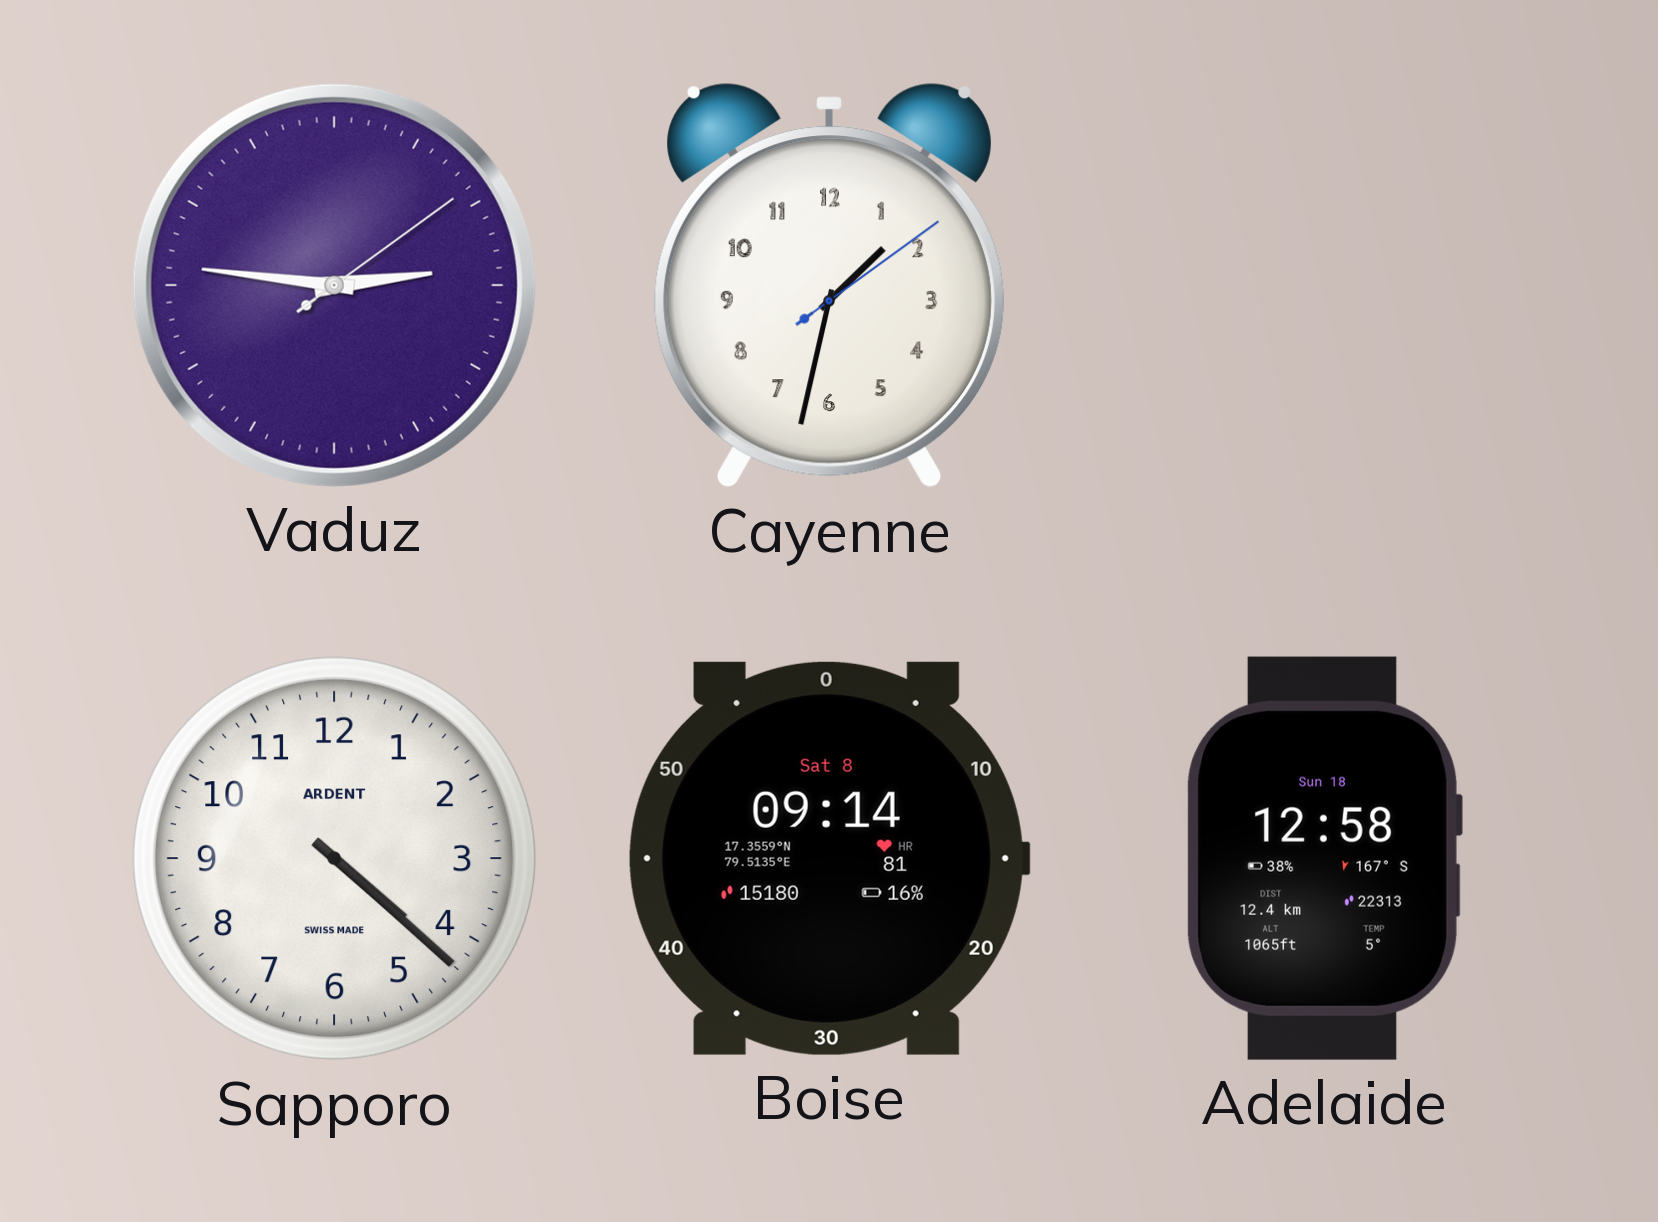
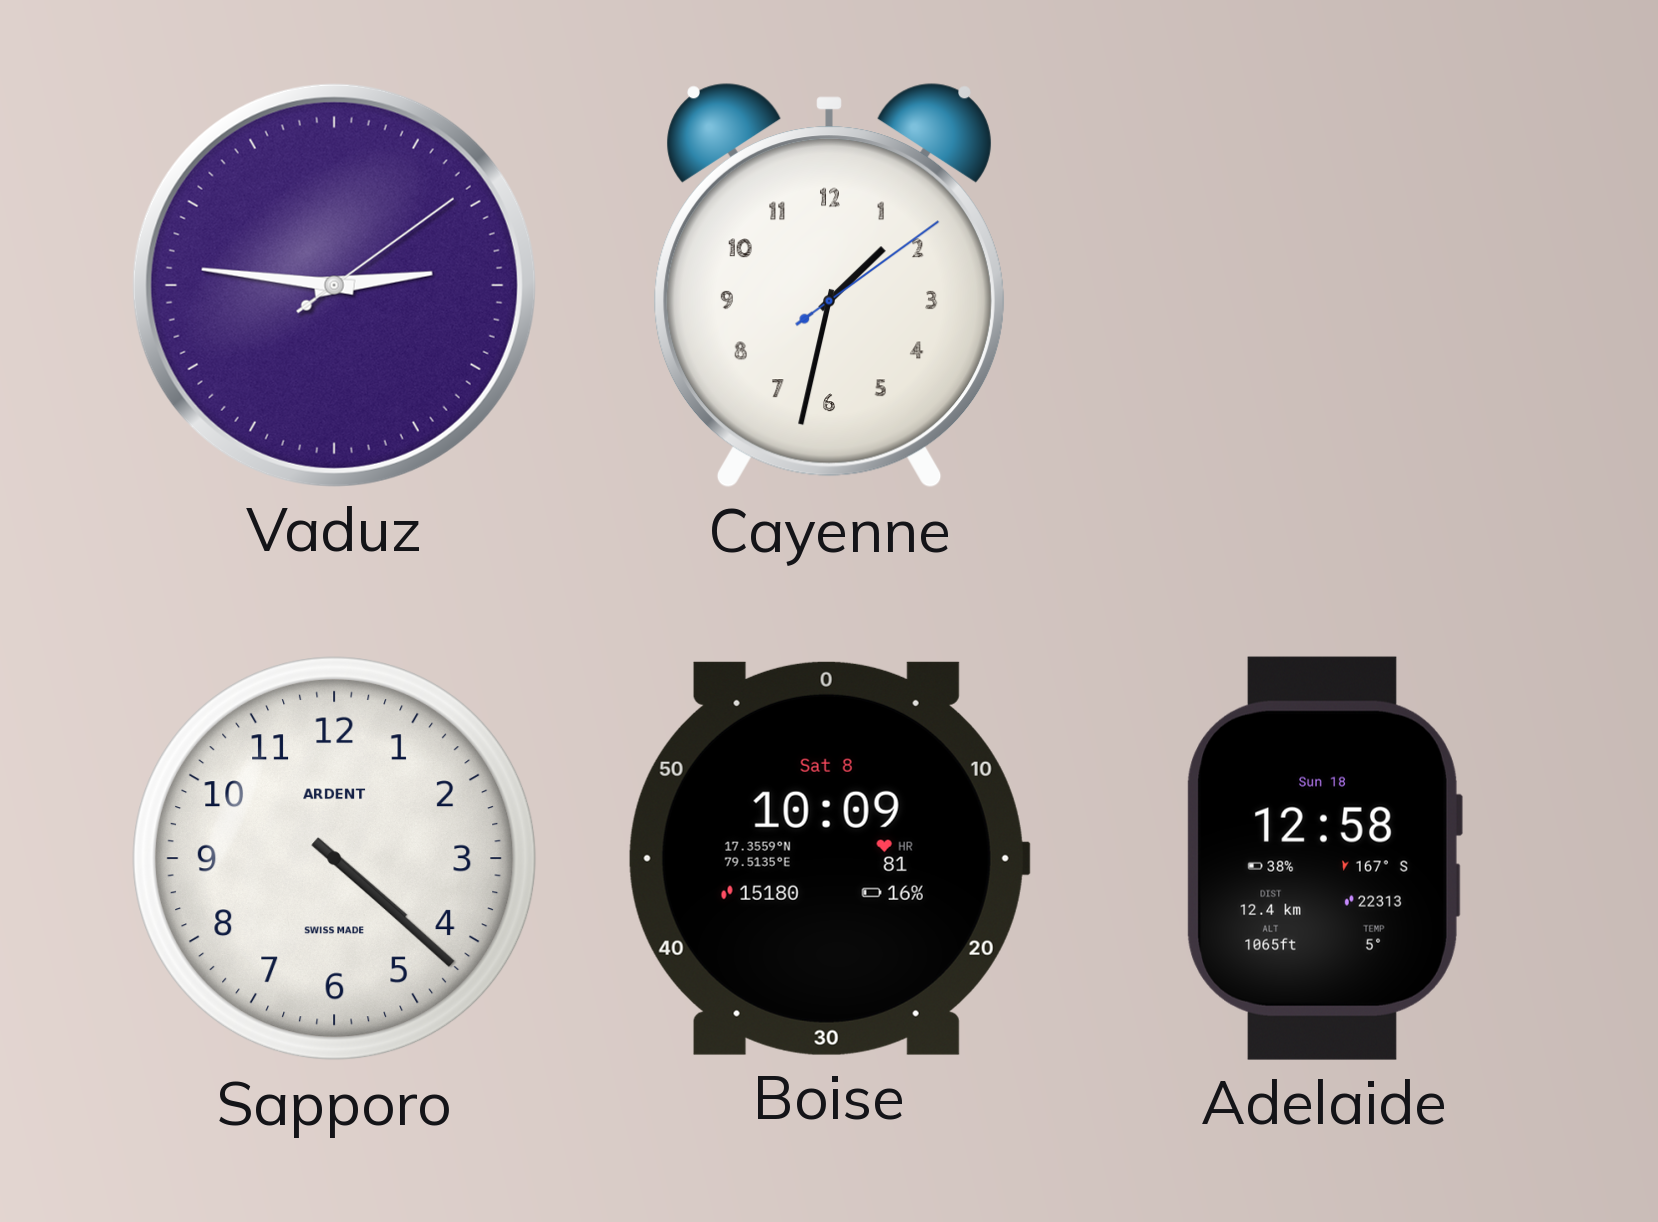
Boise: 09:14 -> 10:09 (829, 858)
